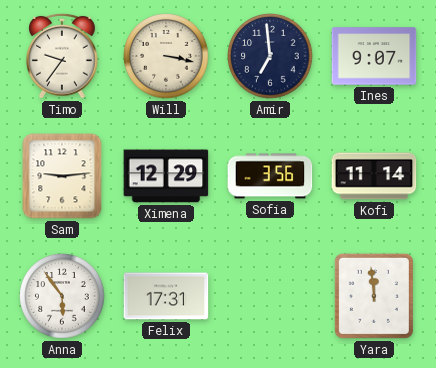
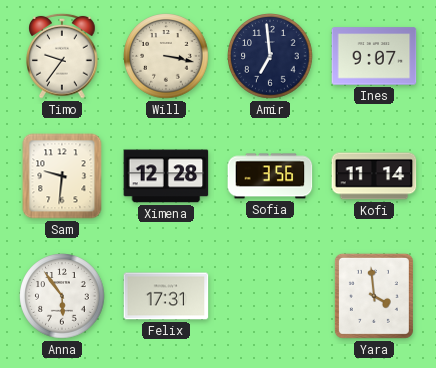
Sam: 9:14 -> 9:31 (62, 176)
Ximena: 12:29 -> 12:28 (166, 176)
Yara: 11:59 -> 3:59 (374, 296)
